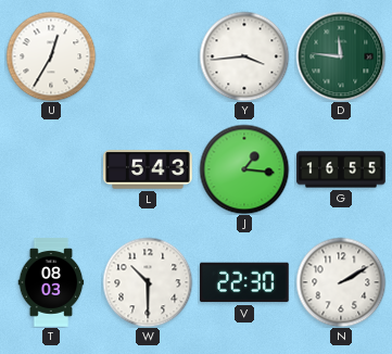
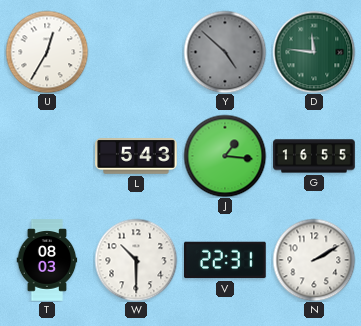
Y: 3:44 -> 4:52 (225, 52)
Y dial: white -> grey (225, 52)
V: 22:30 -> 22:31 (226, 260)
